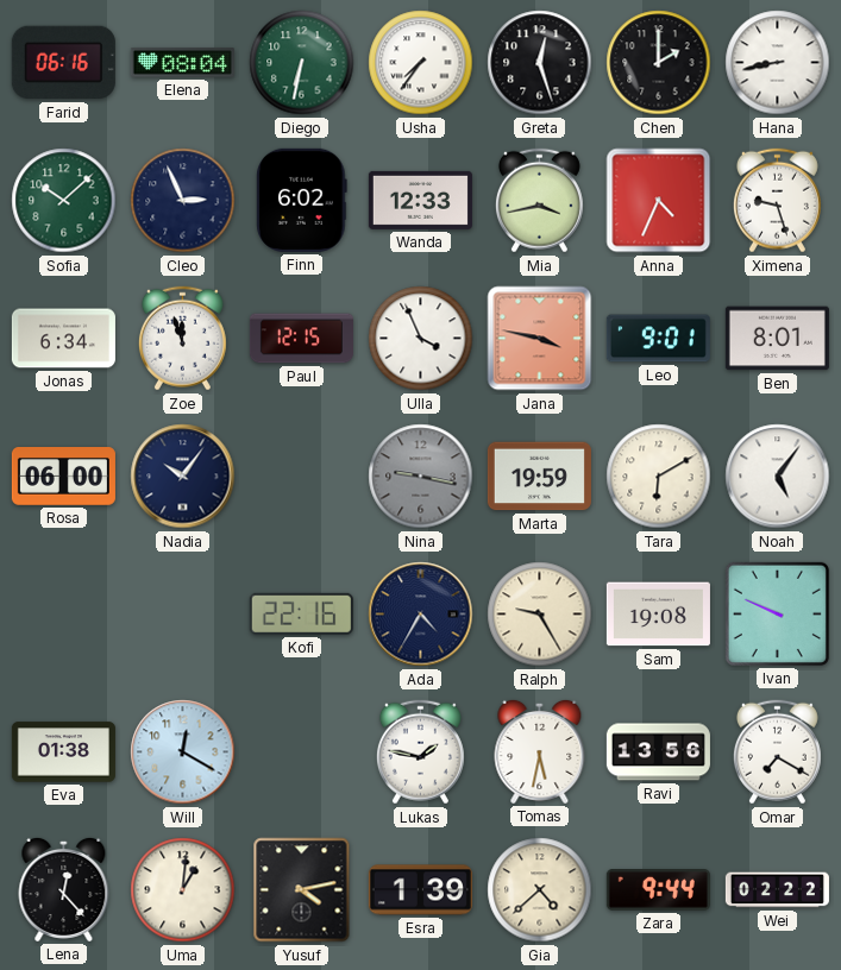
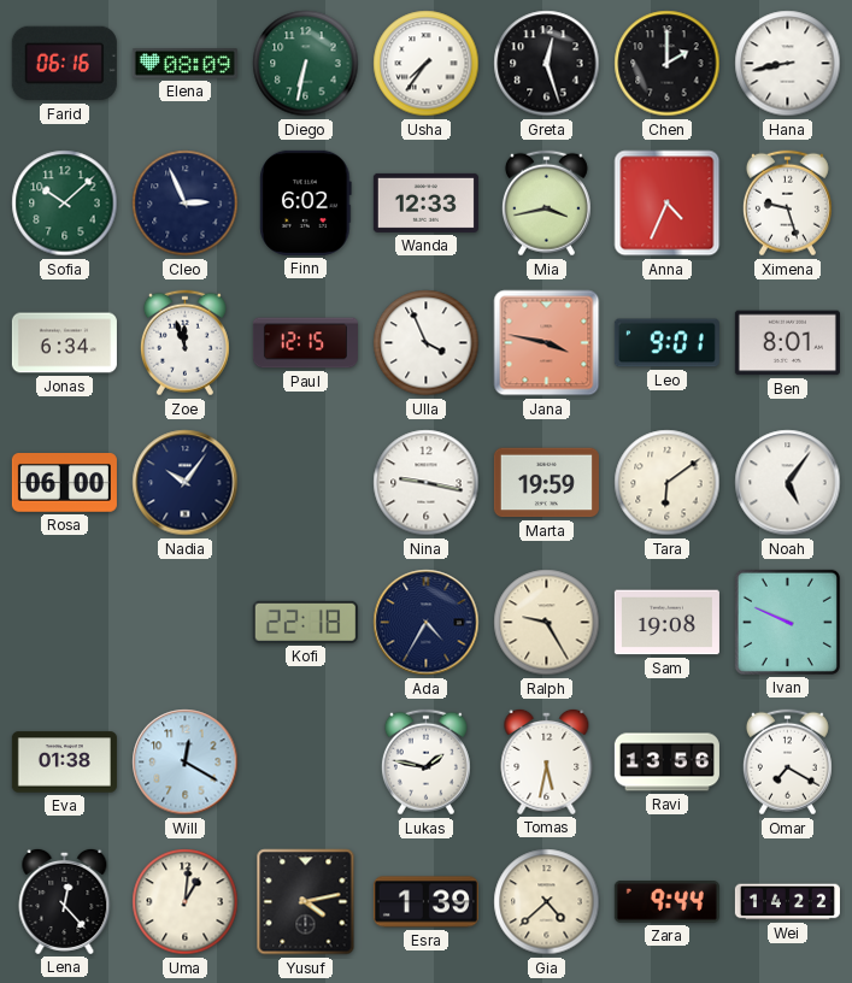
Elena: 08:04 -> 08:09 (184, 64)
Nina dial: grey -> white (427, 483)
Tara: 6:10 -> 6:09 (668, 483)
Kofi: 22:16 -> 22:18 (305, 622)
Wei: 02:22 -> 14:22 (787, 902)
